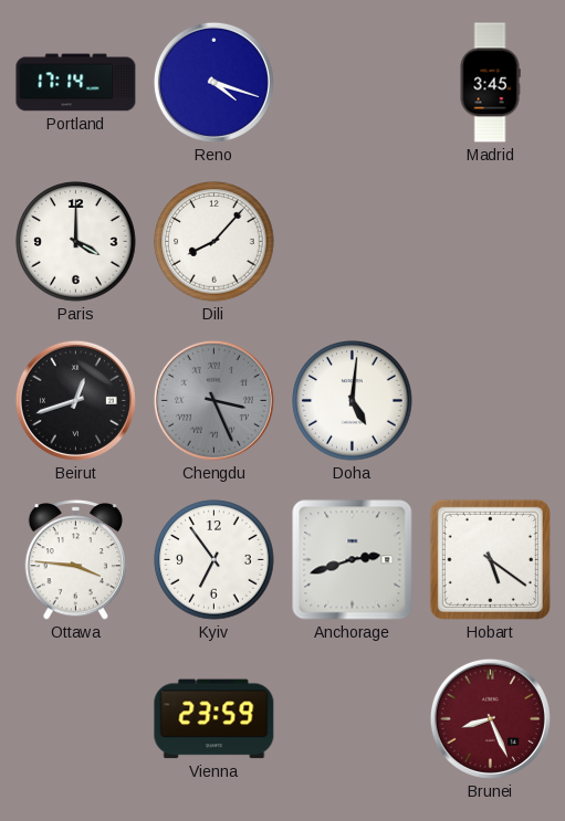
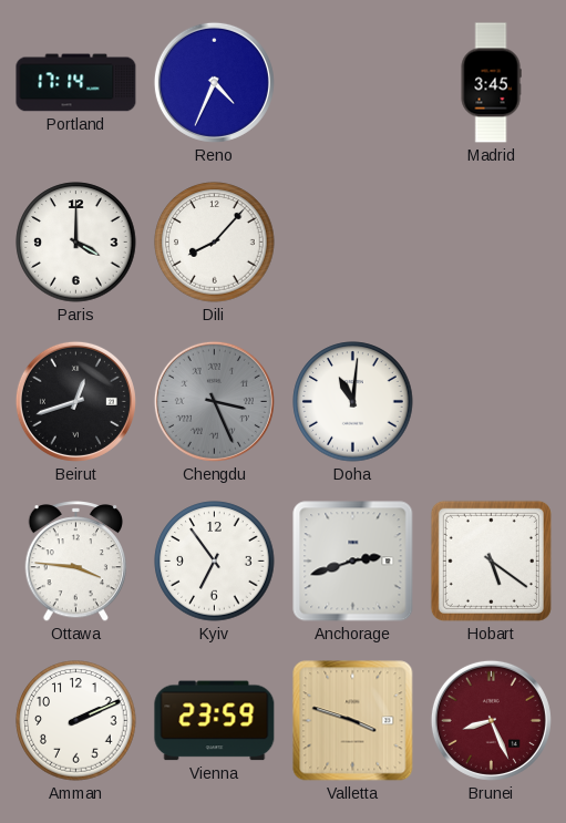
Reno: 4:18 -> 4:34 (214, 82)
Doha: 5:01 -> 11:01 (353, 402)
Amman: none -> 2:11 (76, 721)
Valletta: none -> 3:48 (353, 721)
